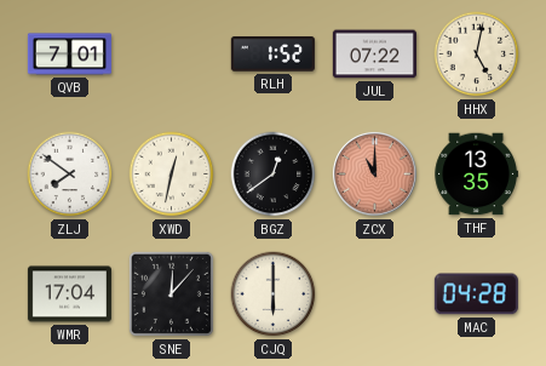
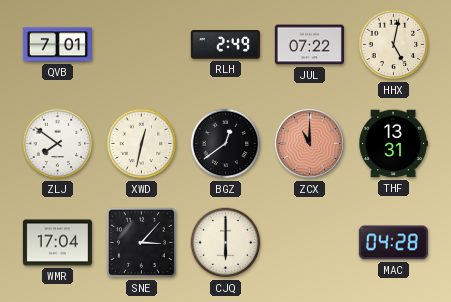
RLH: 1:52 -> 2:49 (225, 45)
THF: 13:35 -> 13:31 (393, 144)
SNE: 12:07 -> 3:07 (141, 242)
